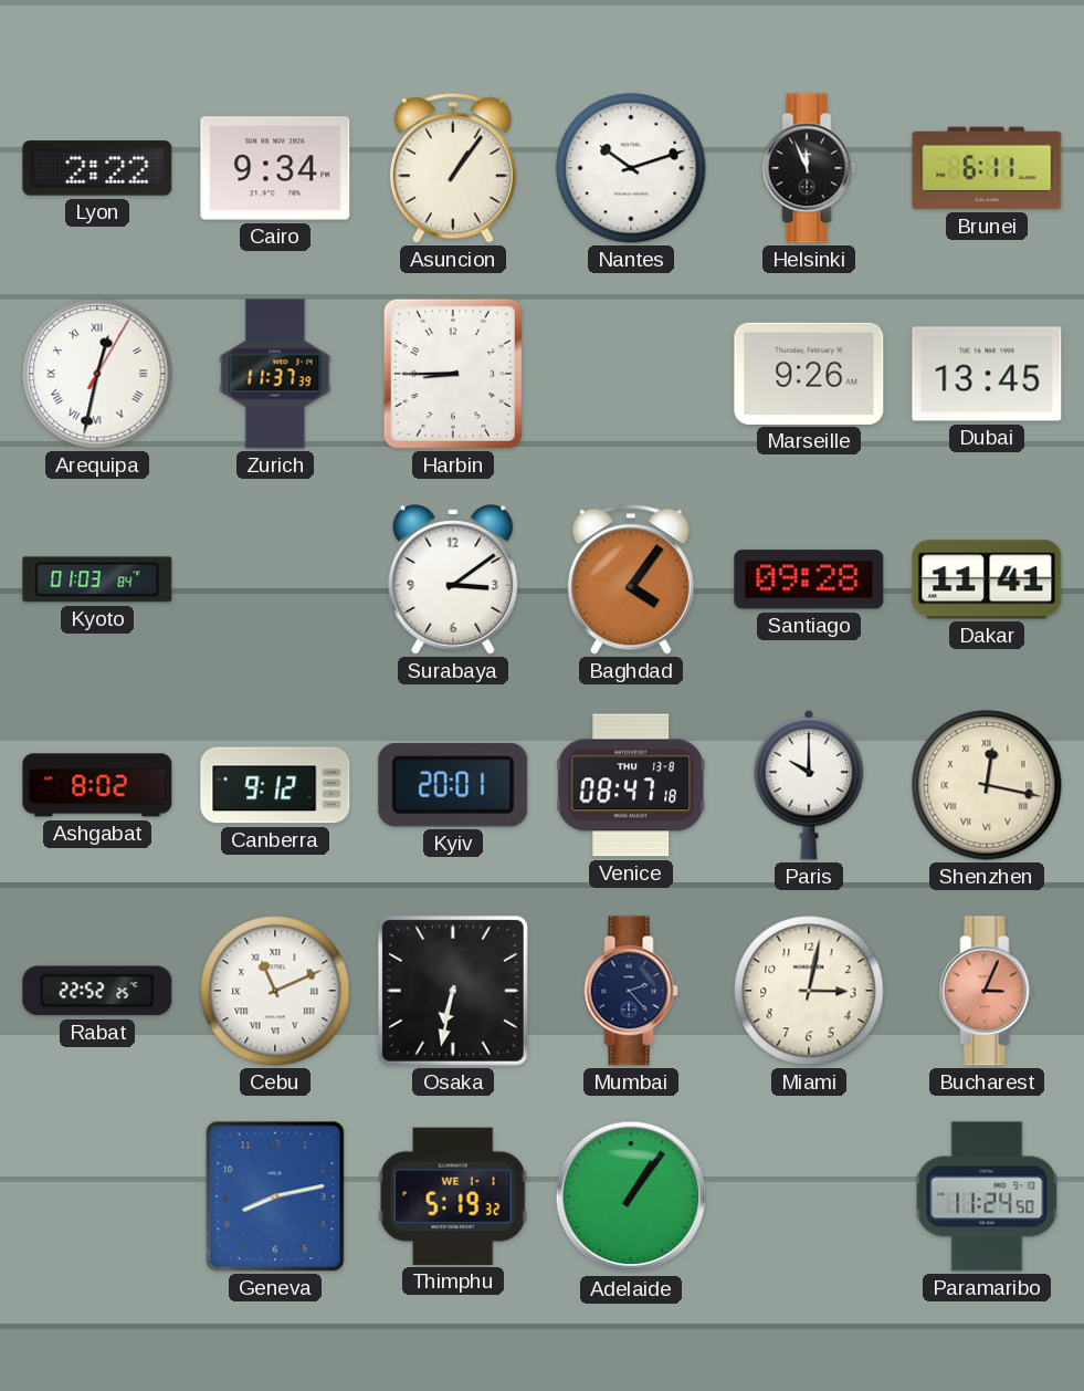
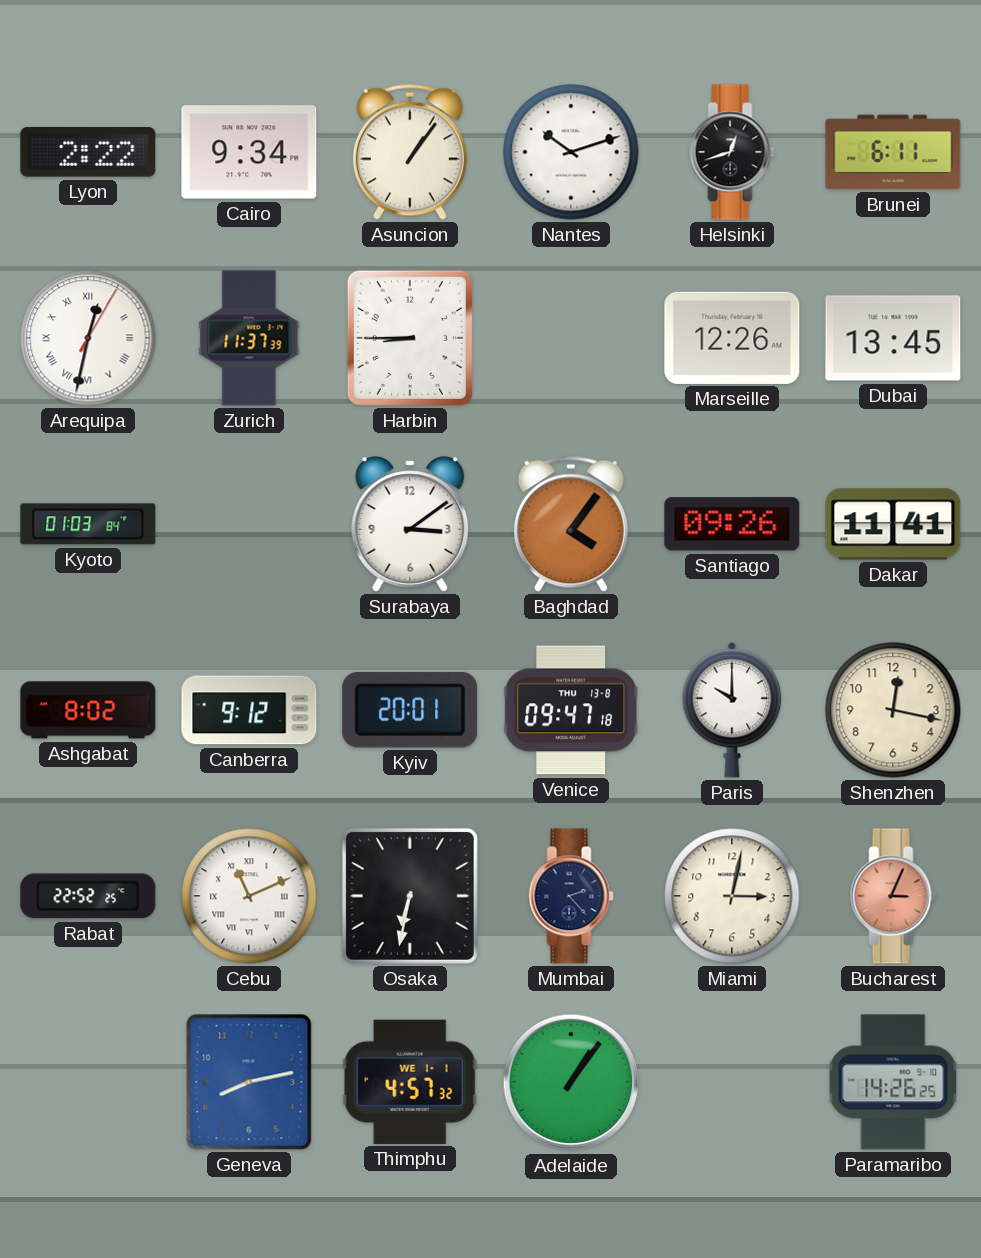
Helsinki: 11:56 -> 12:42 (732, 152)
Marseille: 9:26 -> 12:26 (732, 338)
Santiago: 09:28 -> 09:26 (732, 524)
Venice: 08:47 -> 09:47 (571, 710)
Shenzhen numerals: Roman -> Arabic (893, 710)
Thimphu: 5:19 -> 4:57 (410, 1082)
Paramaribo: 11:24 -> 14:26 (893, 1082)
